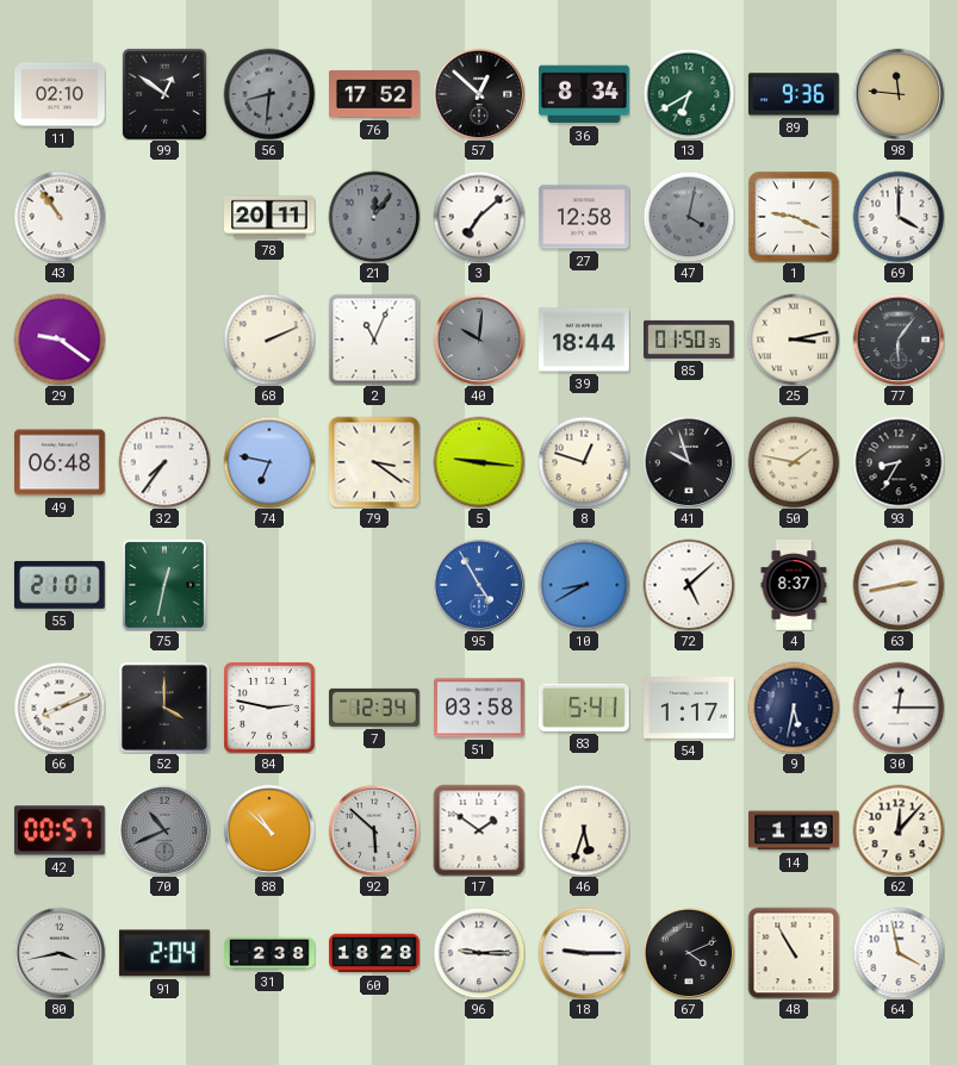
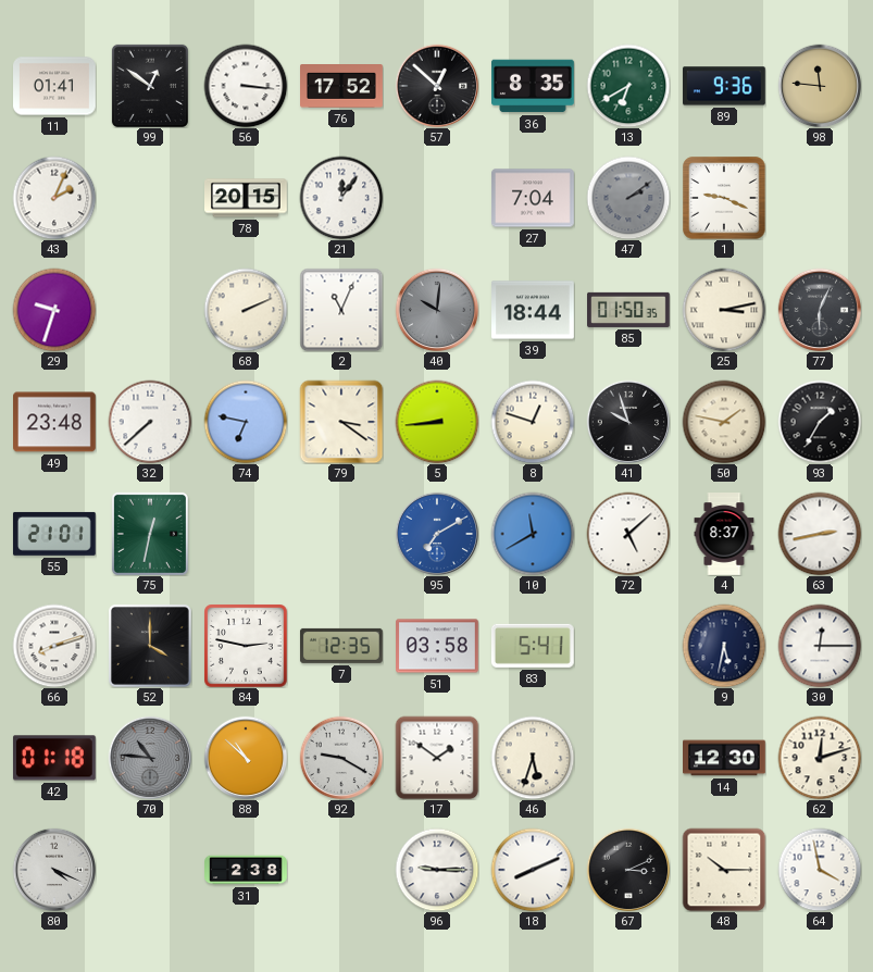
11: 02:10 -> 01:41 (55, 86)
56: 8:31 -> 3:16 (246, 86)
56 dial: grey -> white (246, 86)
36: 8:34 -> 8:35 (534, 86)
43: 10:54 -> 2:04 (54, 198)
78: 20:11 -> 20:15 (247, 198)
21 dial: grey -> white (341, 198)
3: 7:08 -> none (479, 217)
27: 12:58 -> 7:04 (534, 198)
47: 4:02 -> 2:09 (628, 198)
69: 4:00 -> none (899, 217)
29: 9:21 -> 9:33 (54, 310)
77: 6:06 -> 6:04 (820, 310)
49: 06:48 -> 23:48 (55, 422)
32: 7:36 -> 7:38 (150, 422)
5: 9:16 -> 8:44 (437, 422)
93: 8:35 -> 1:35 (820, 422)
95: 4:55 -> 7:10 (437, 534)
10: 8:40 -> 11:40 (533, 534)
66: 8:11 -> 8:12 (54, 646)
7: 12:34 -> 12:35 (341, 646)
54: 1:17 -> none (690, 709)
42: 00:57 -> 01:18 (54, 758)
70: 10:41 -> 10:46 (150, 758)
92: 5:52 -> 9:20 (341, 758)
14: 1:19 -> 12:30 (725, 758)
62: 12:07 -> 12:12 (820, 758)
80: 3:43 -> 4:19 (54, 870)
91: 2:04 -> none (164, 953)
60: 18:28 -> none (375, 953)
18: 9:15 -> 8:11 (533, 870)
67: 4:11 -> 3:11 (628, 870)
48: 10:55 -> 10:15 (724, 870)
